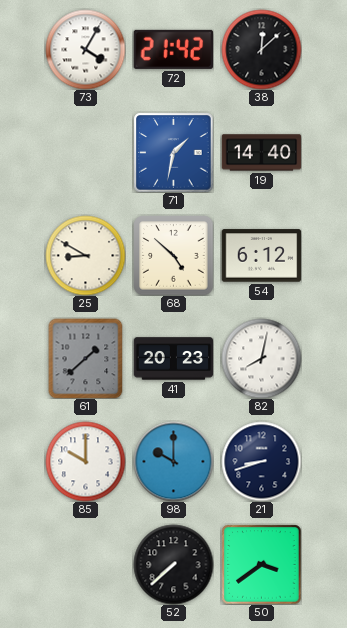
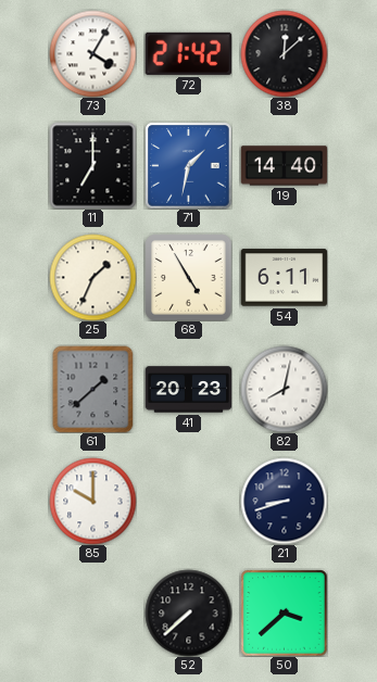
11: none -> 7:00 (92, 165)
25: 8:50 -> 1:34 (92, 277)
68: 4:52 -> 4:55 (188, 277)
54: 6:12 -> 6:11 (284, 278)
98: 10:00 -> none (173, 461)
50: 3:39 -> 3:38 (284, 612)
